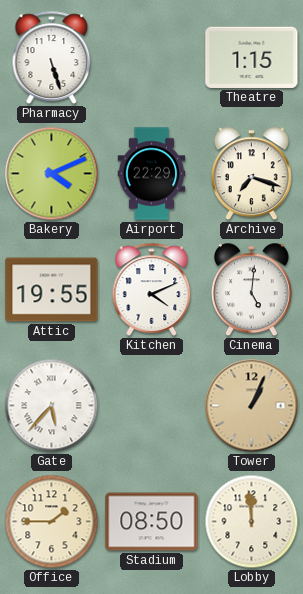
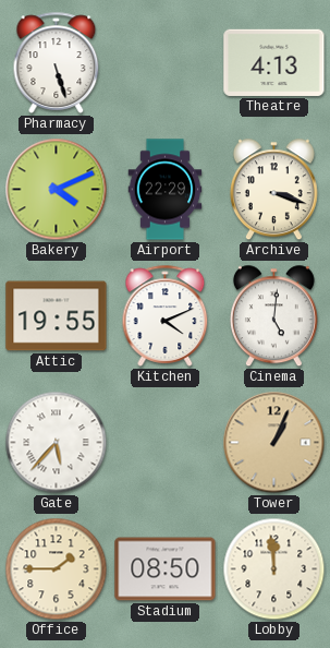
Theatre: 1:15 -> 4:13 (274, 62)
Archive: 7:18 -> 3:18 (273, 190)
